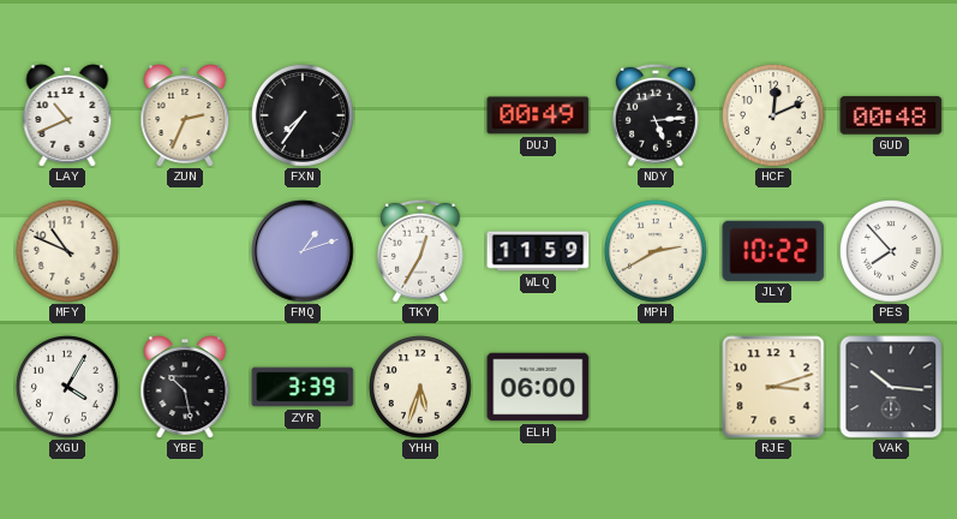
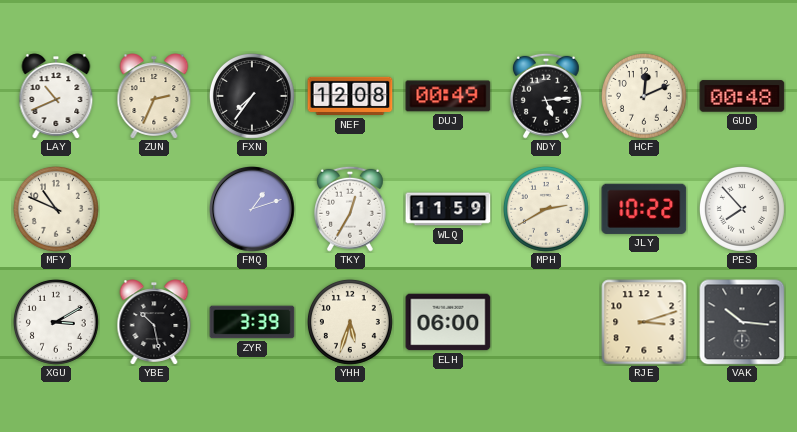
NEF: none -> 12:08 (350, 96)
XGU: 4:05 -> 3:10 (56, 322)
